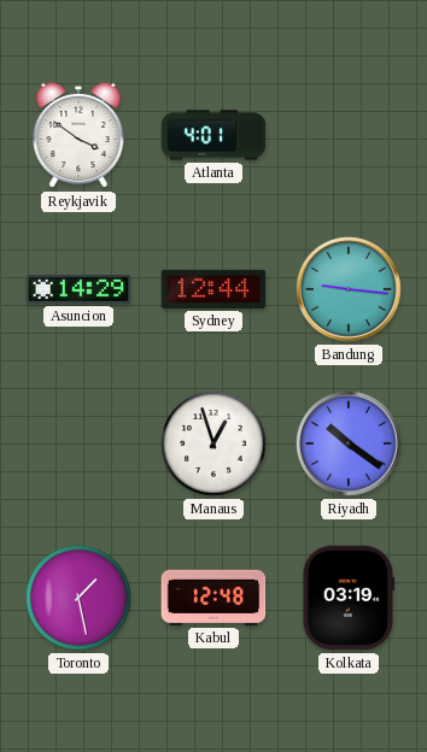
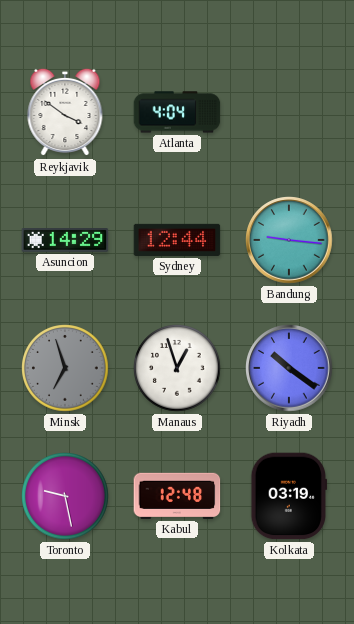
Atlanta: 4:01 -> 4:04 (177, 112)
Minsk: none -> 6:57 (65, 368)
Toronto: 1:28 -> 9:28 (65, 496)
